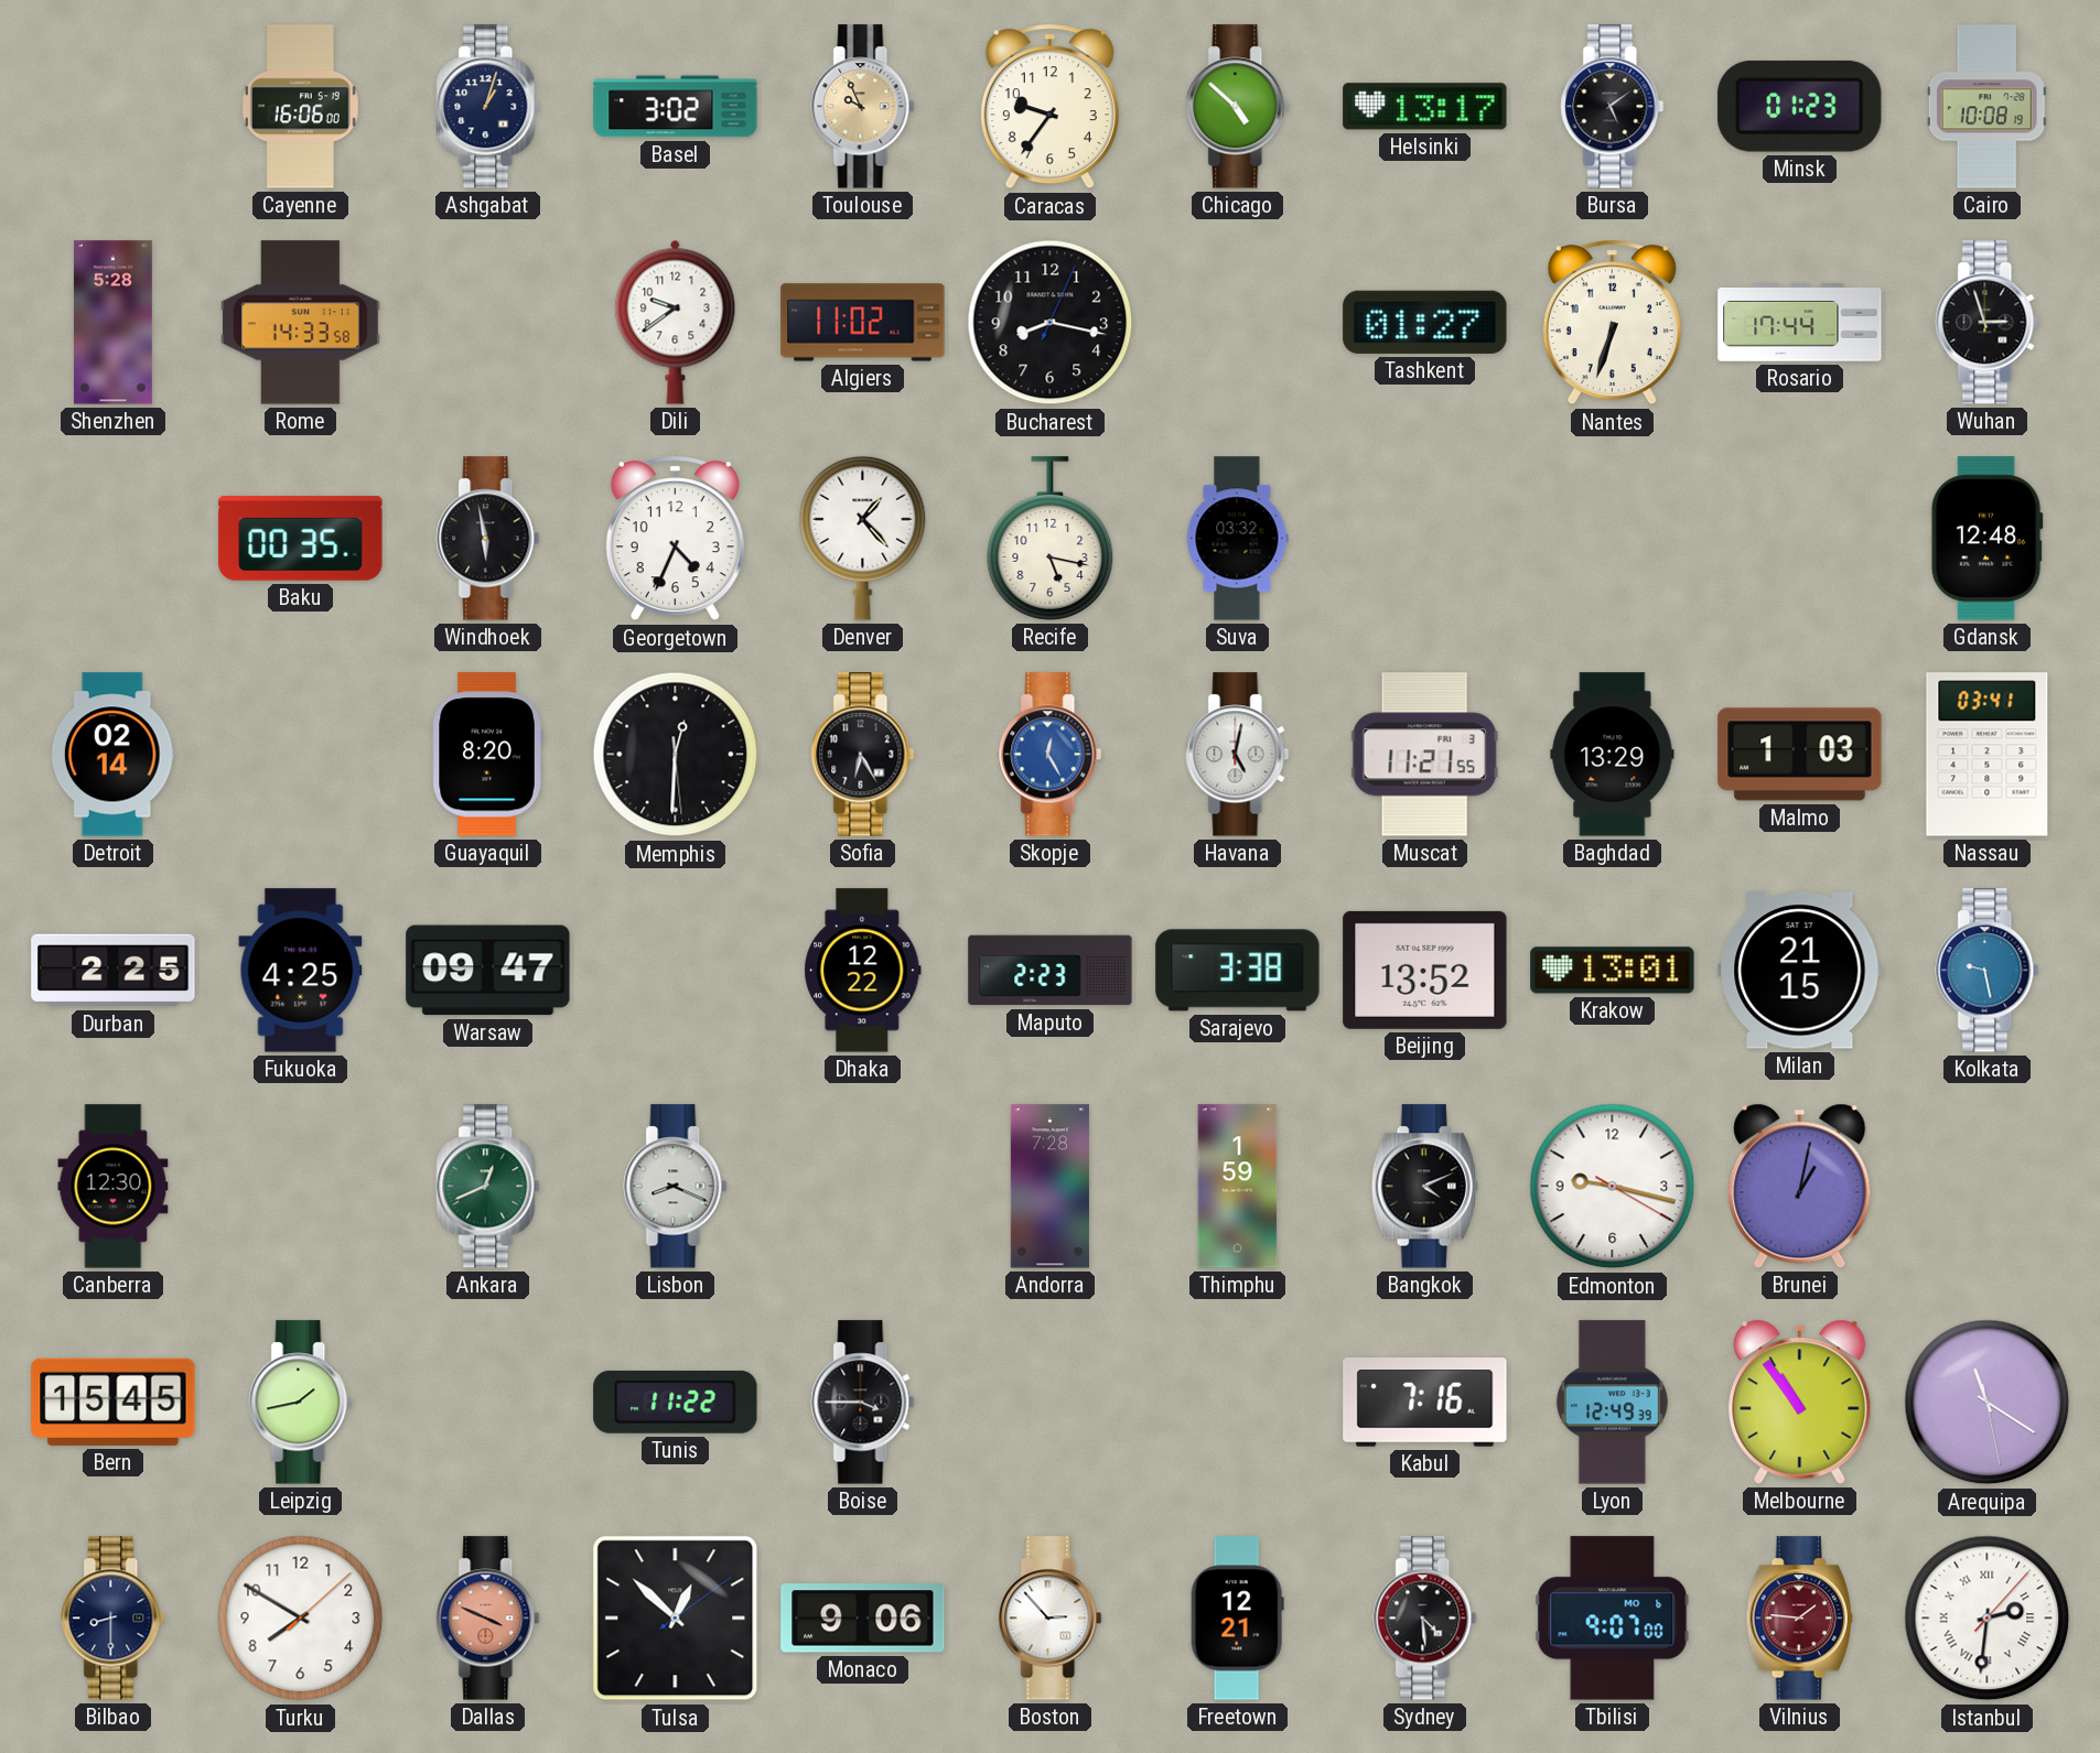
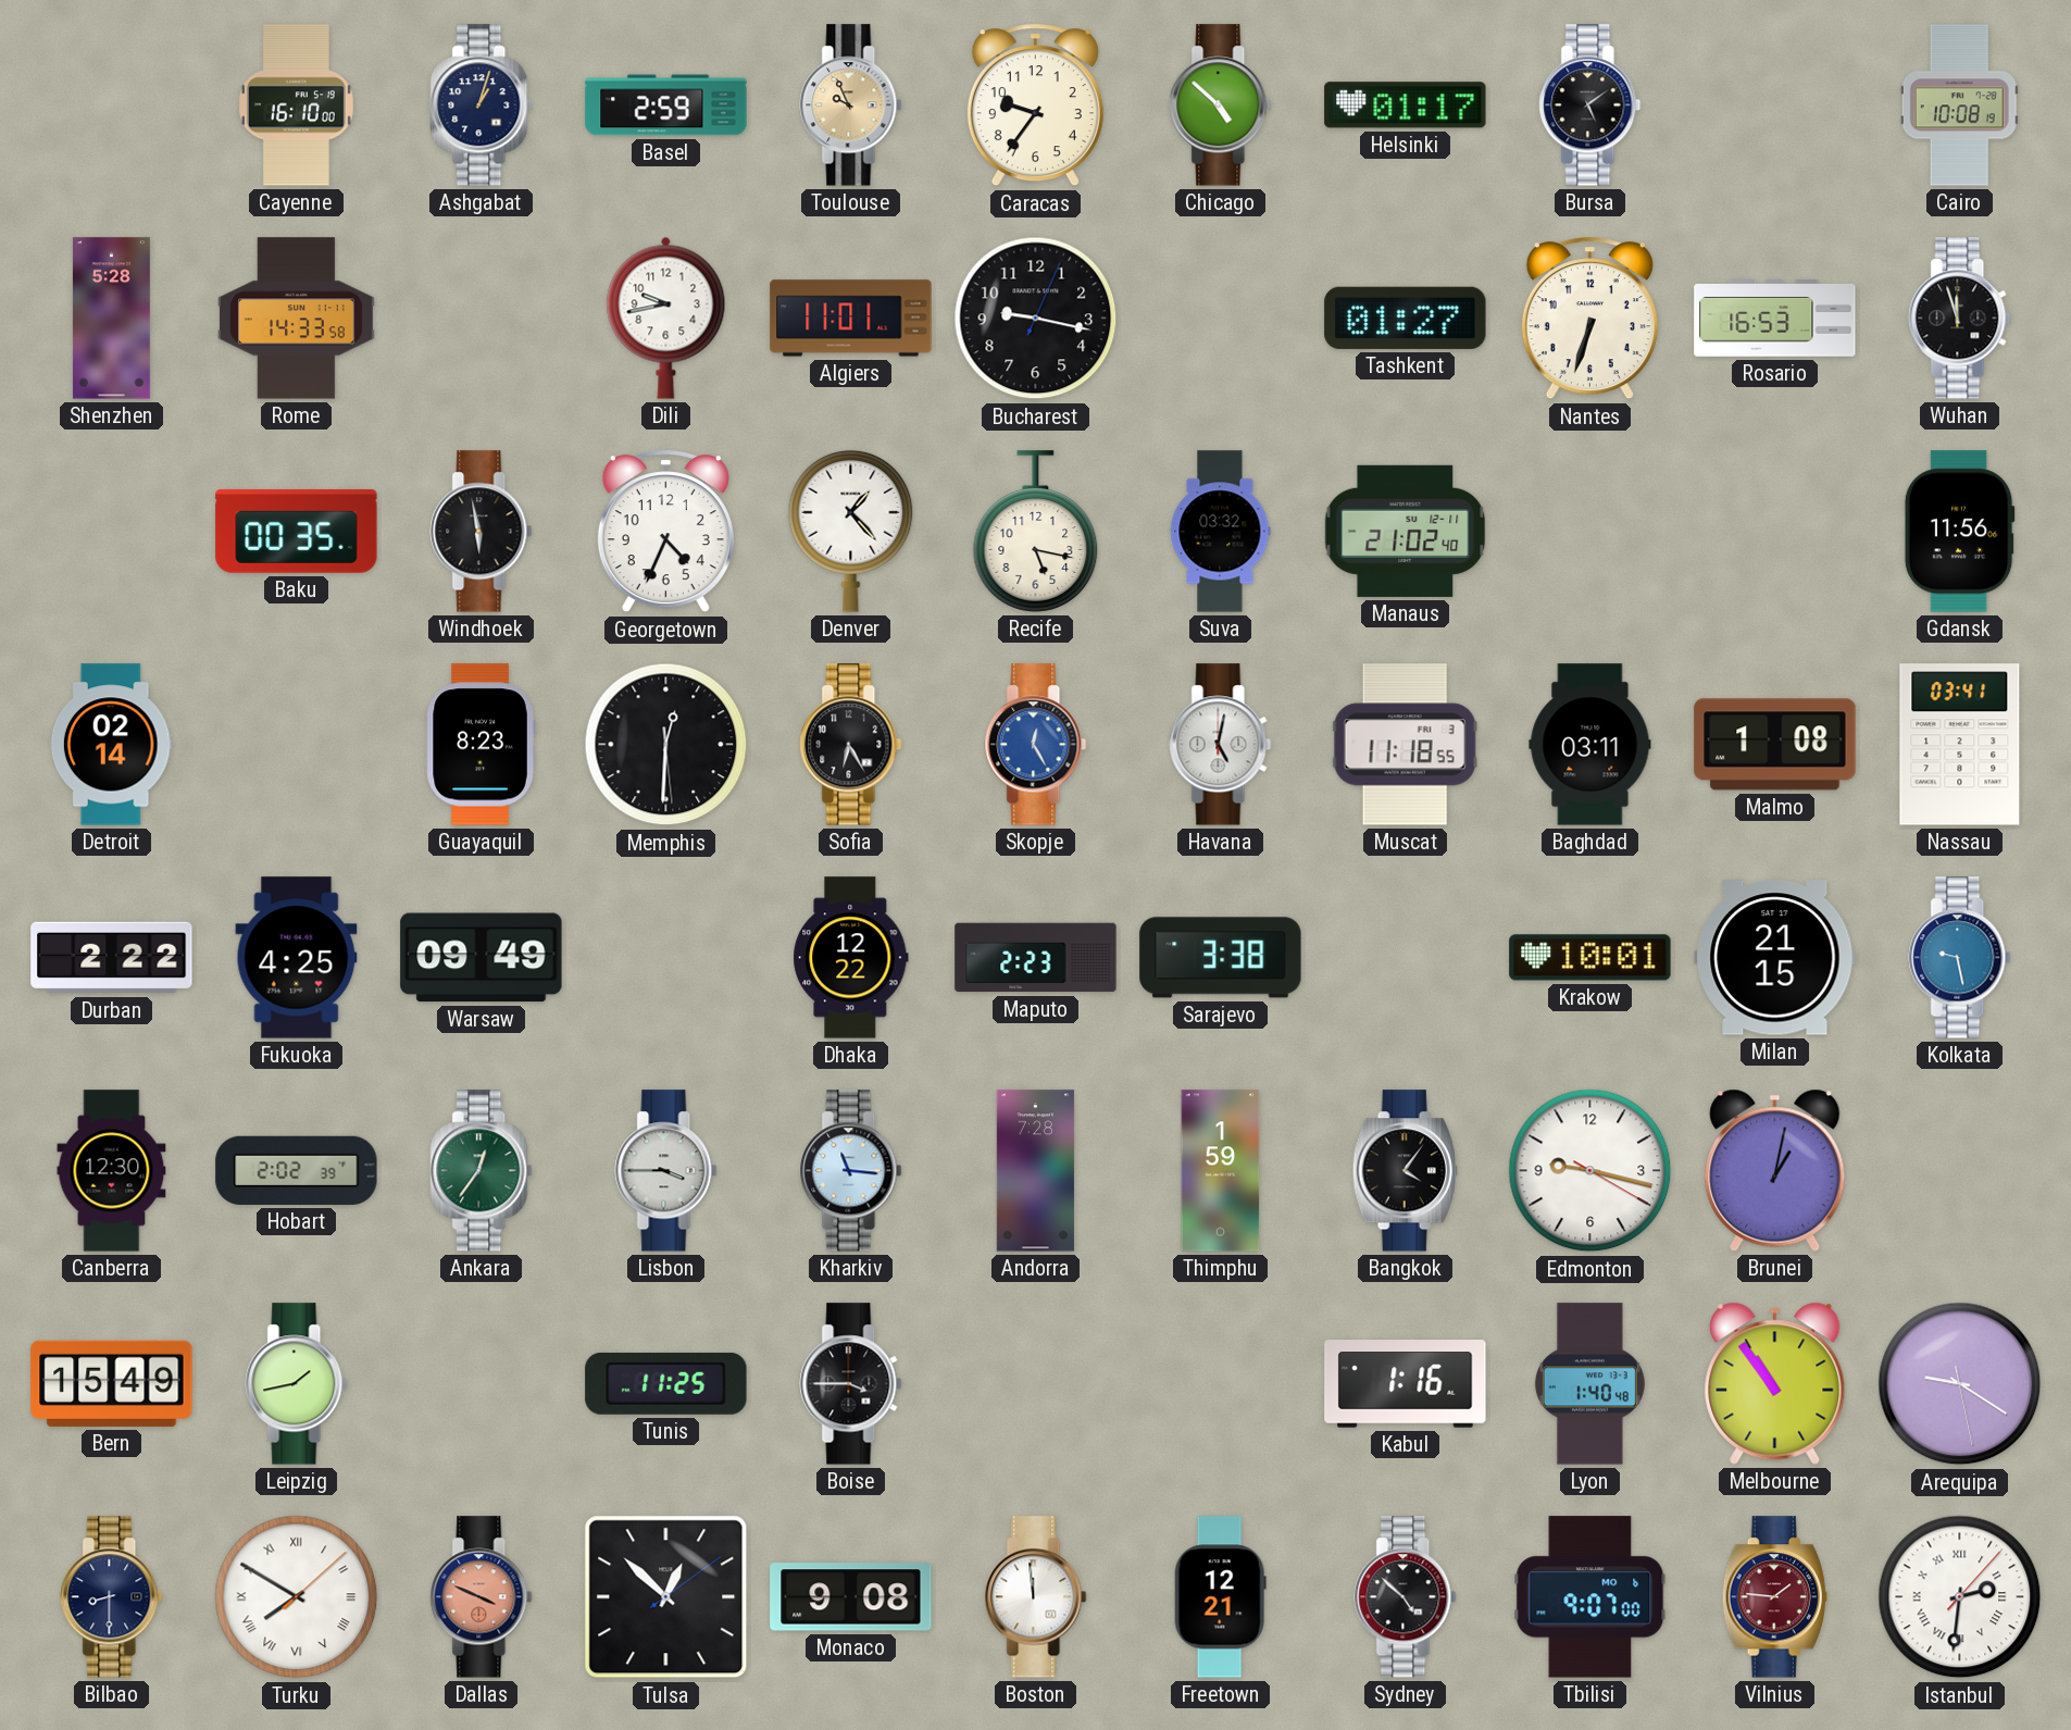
Cayenne: 16:06 -> 16:10 (296, 105)
Basel: 3:02 -> 2:59 (666, 105)
Helsinki: 13:17 -> 01:17 (1406, 105)
Minsk: 01:23 -> none (1800, 106)
Dili: 9:39 -> 9:43 (666, 318)
Algiers: 11:02 -> 11:01 (851, 319)
Bucharest: 8:17 -> 9:17 (1036, 319)
Rosario: 17:44 -> 16:53 (1775, 319)
Wuhan: 2:57 -> 11:57 (1960, 319)
Manaus: none -> 21:02 (1406, 531)
Gdansk: 12:48 -> 11:56 (1959, 532)
Guayaquil: 8:20 -> 8:23 (481, 745)
Muscat: 11:21 -> 11:18 (1405, 745)
Baghdad: 13:29 -> 03:11 (1590, 745)
Malmo: 1:03 -> 1:08 (1775, 745)
Durban: 2:25 -> 2:22 (112, 958)
Warsaw: 09:47 -> 09:49 (482, 958)
Beijing: 13:52 -> none (1425, 970)
Krakow: 13:01 -> 10:01 (1590, 958)
Hobart: none -> 2:02 (297, 1170)
Ankara: 12:41 -> 12:36 (482, 1171)
Lisbon: 8:19 -> 3:45 (666, 1171)
Kharkiv: none -> 11:16 (851, 1171)
Bangkok: 4:11 -> 4:06 (1405, 1171)
Bern: 15:45 -> 15:49 (112, 1383)
Tunis: 11:22 -> 11:25 (666, 1383)
Kabul: 7:16 -> 1:16 (1406, 1384)
Lyon: 12:49 -> 1:40 (1589, 1384)
Arequipa: 11:20 -> 9:20 (1960, 1384)
Turku numerals: Arabic -> Roman (297, 1597)
Monaco: 9:06 -> 9:08 (851, 1597)
Boston: 2:53 -> 11:59 (1036, 1597)
Sydney: 4:29 -> 4:52 (1406, 1597)
